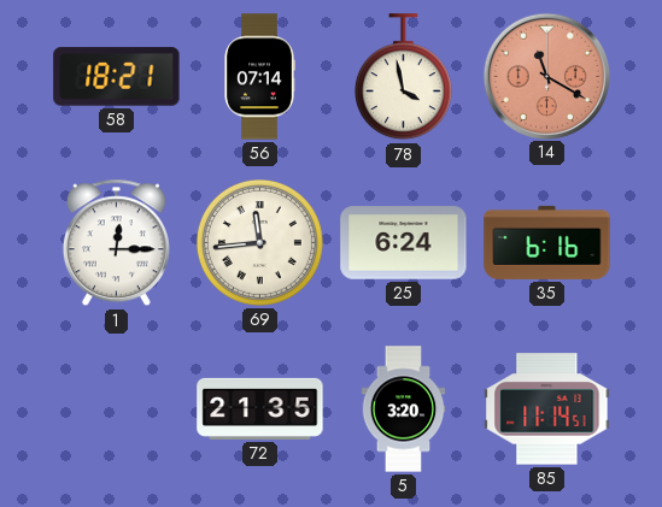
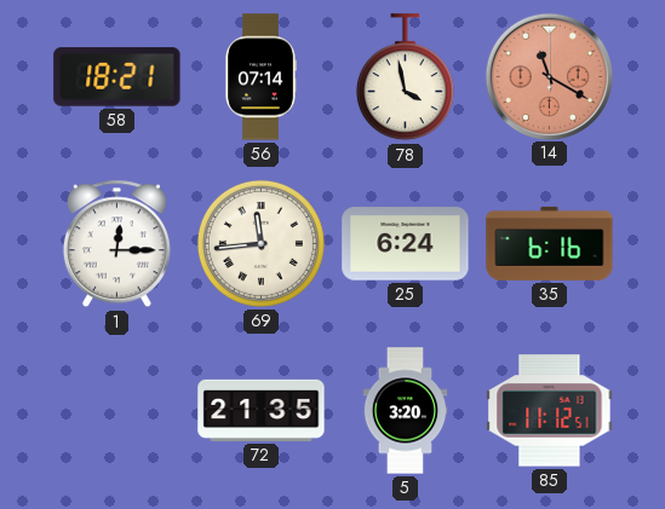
85: 11:14 -> 11:12 (550, 411)
